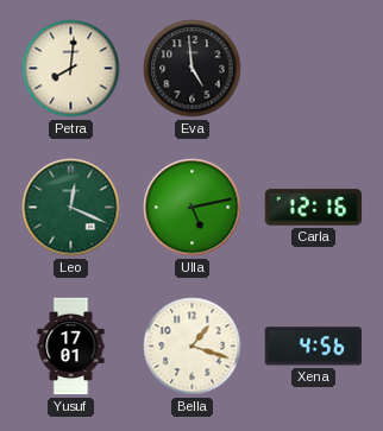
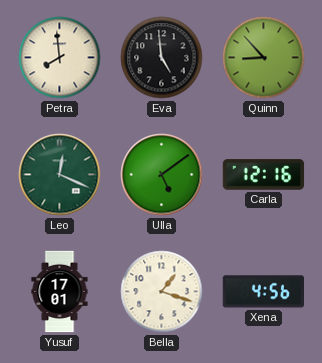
Petra: 8:01 -> 7:59 (60, 58)
Quinn: none -> 8:53 (264, 58)
Ulla: 5:13 -> 5:09 (162, 175)
